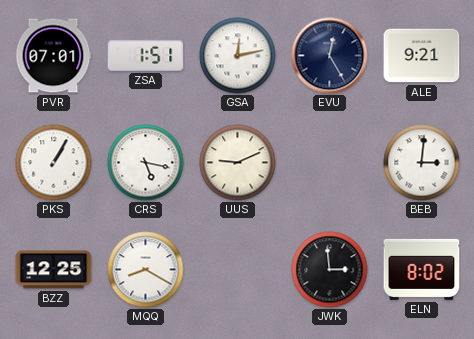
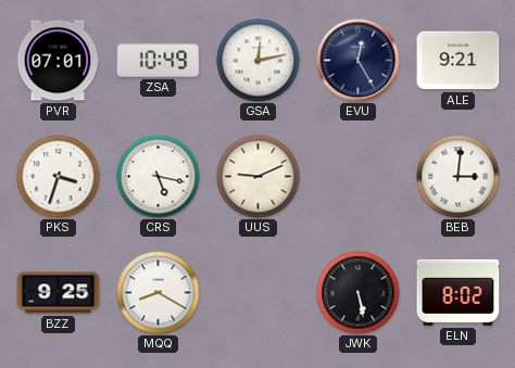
ZSA: 1:51 -> 10:49 (159, 60)
PKS: 1:05 -> 3:33 (59, 177)
BZZ: 12:25 -> 9:25 (59, 293)
JWK: 2:59 -> 5:28 (359, 293)
